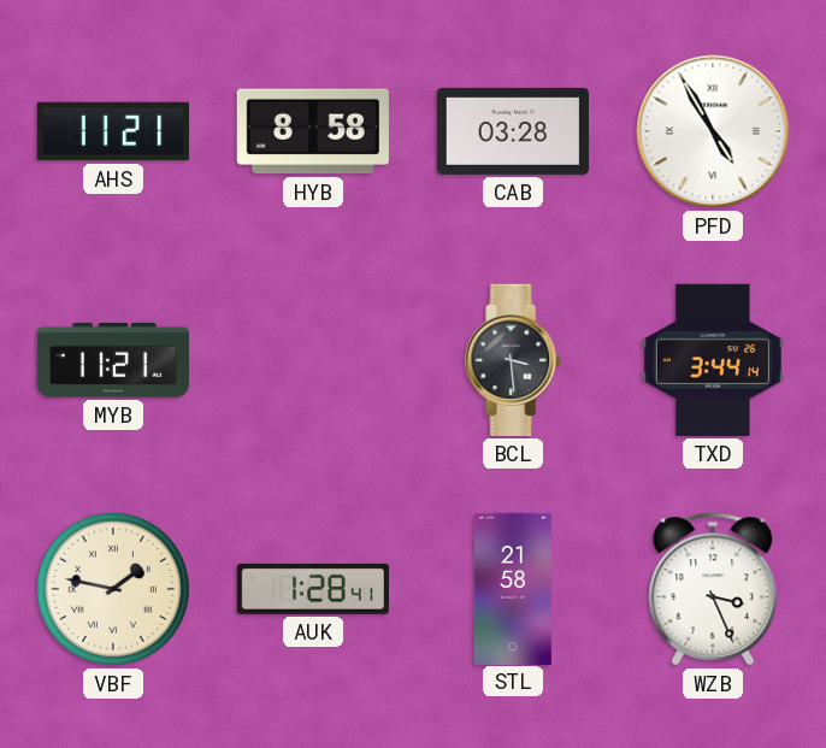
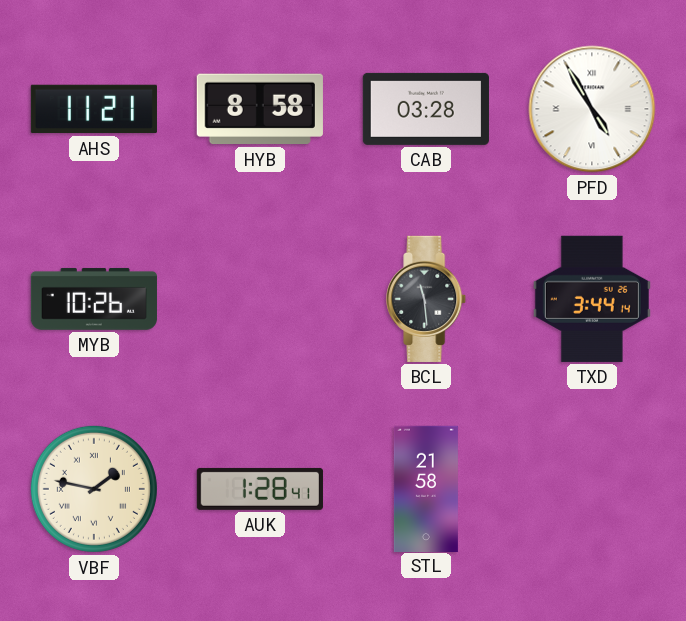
MYB: 11:21 -> 10:26 (94, 299)
BCL: 3:29 -> 11:29 (427, 299)
WZB: 3:26 -> none (713, 589)
